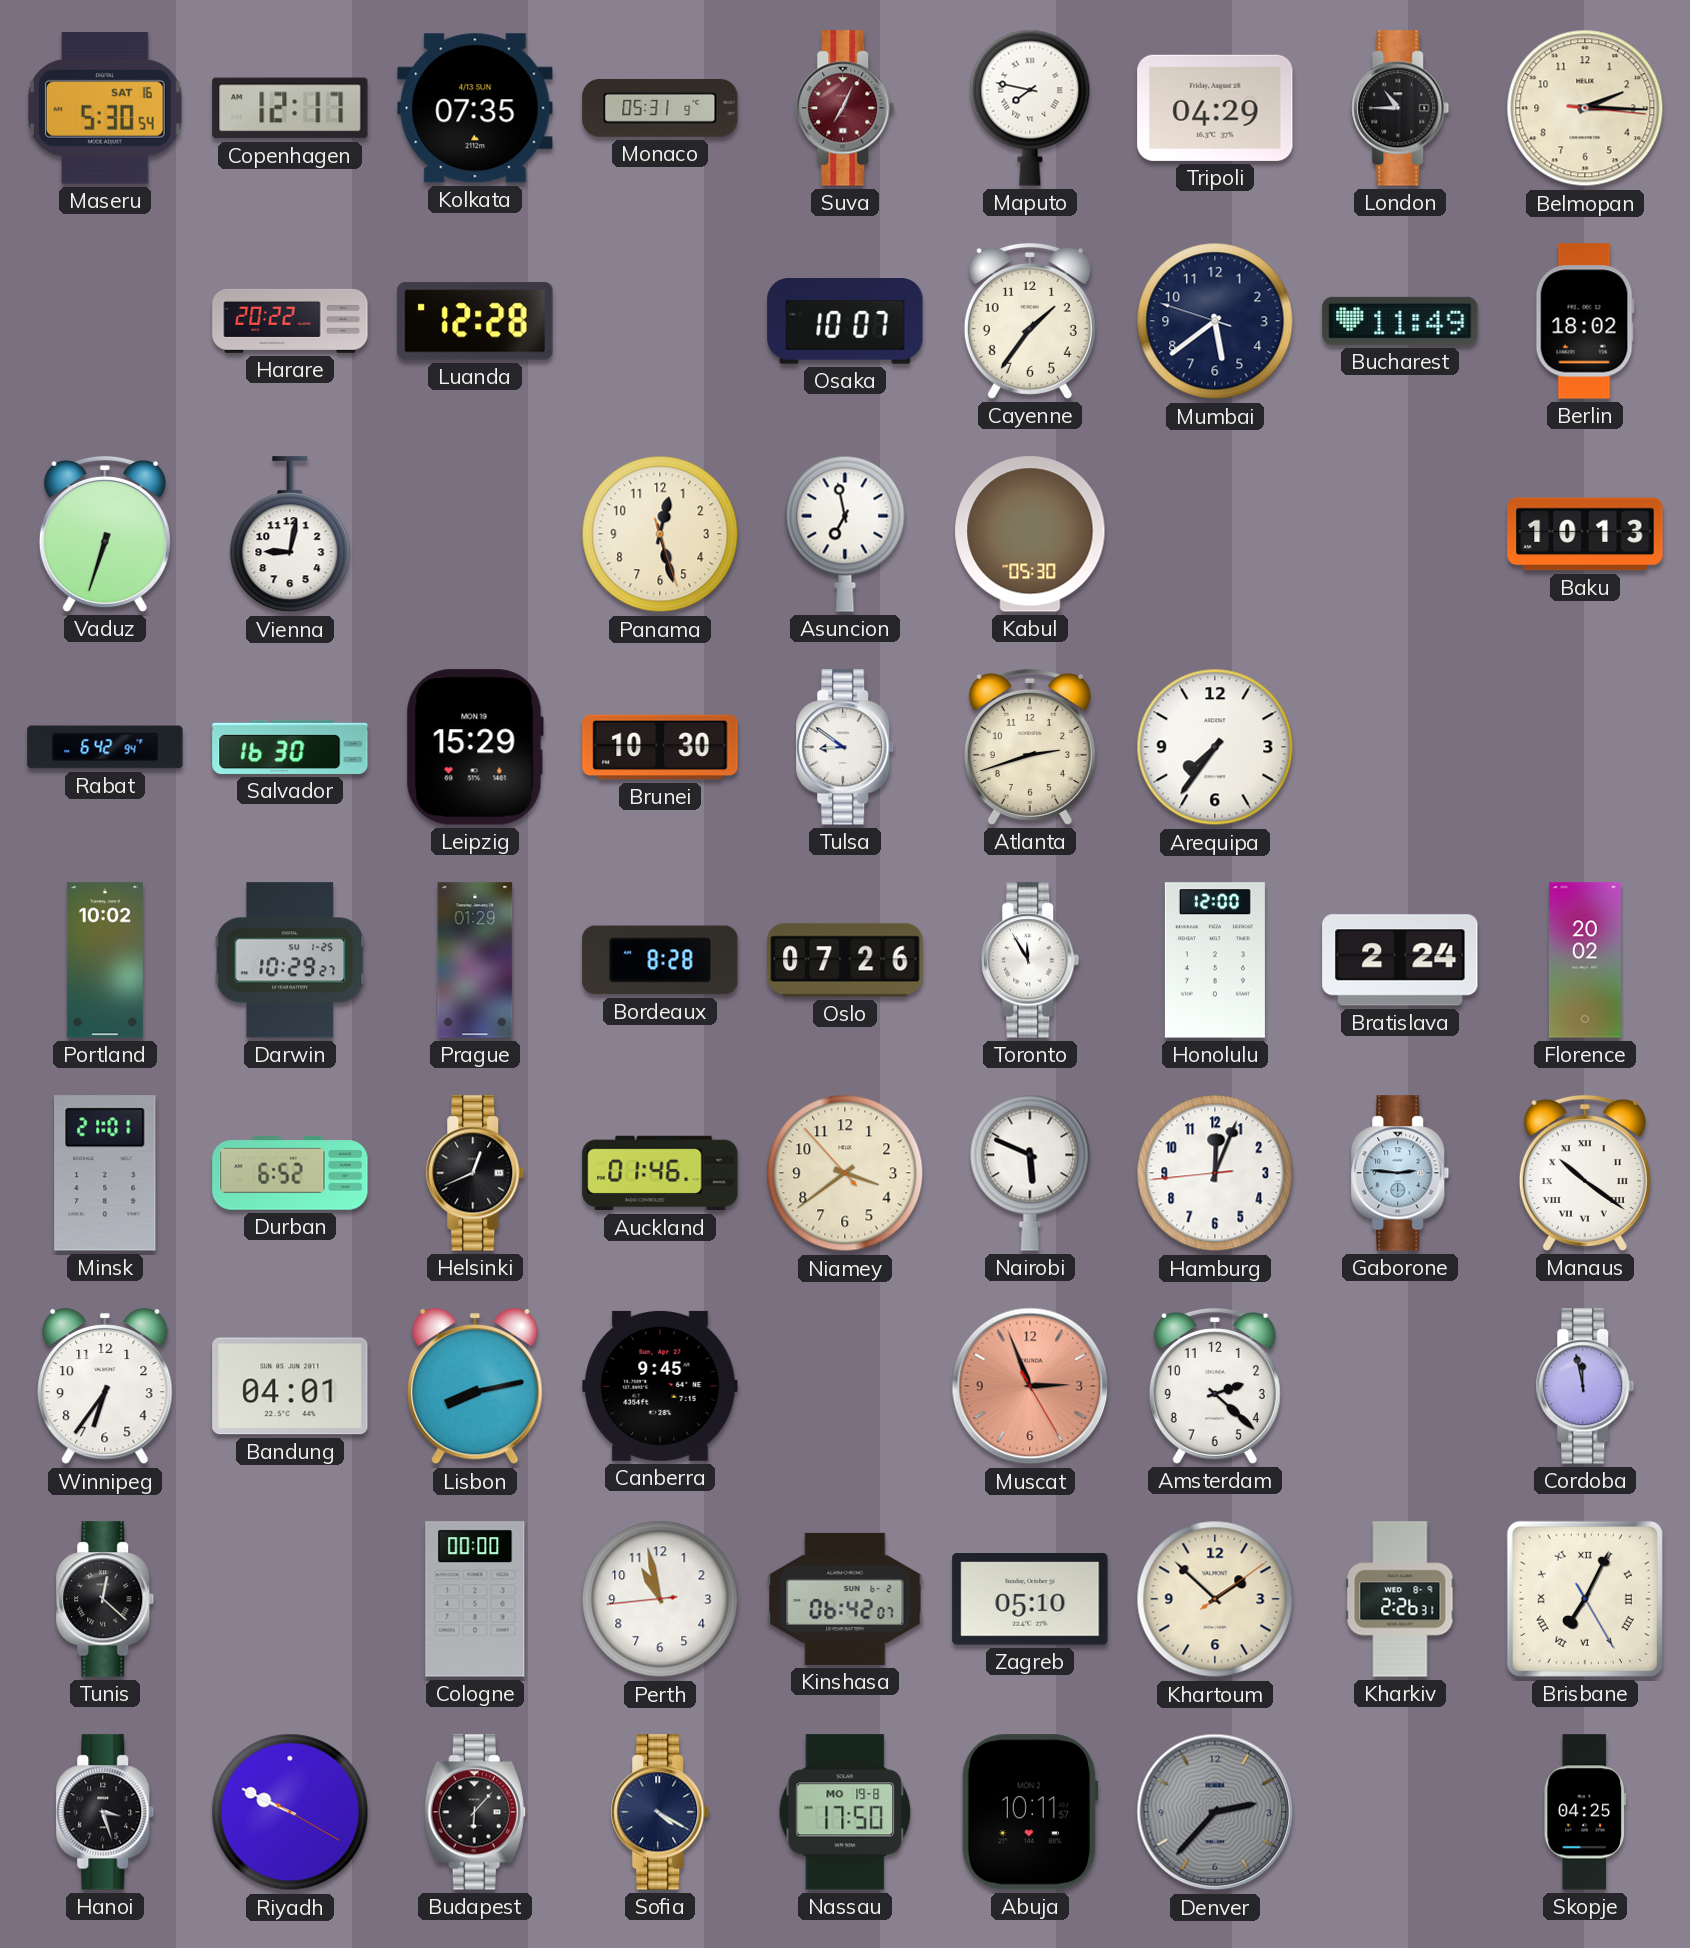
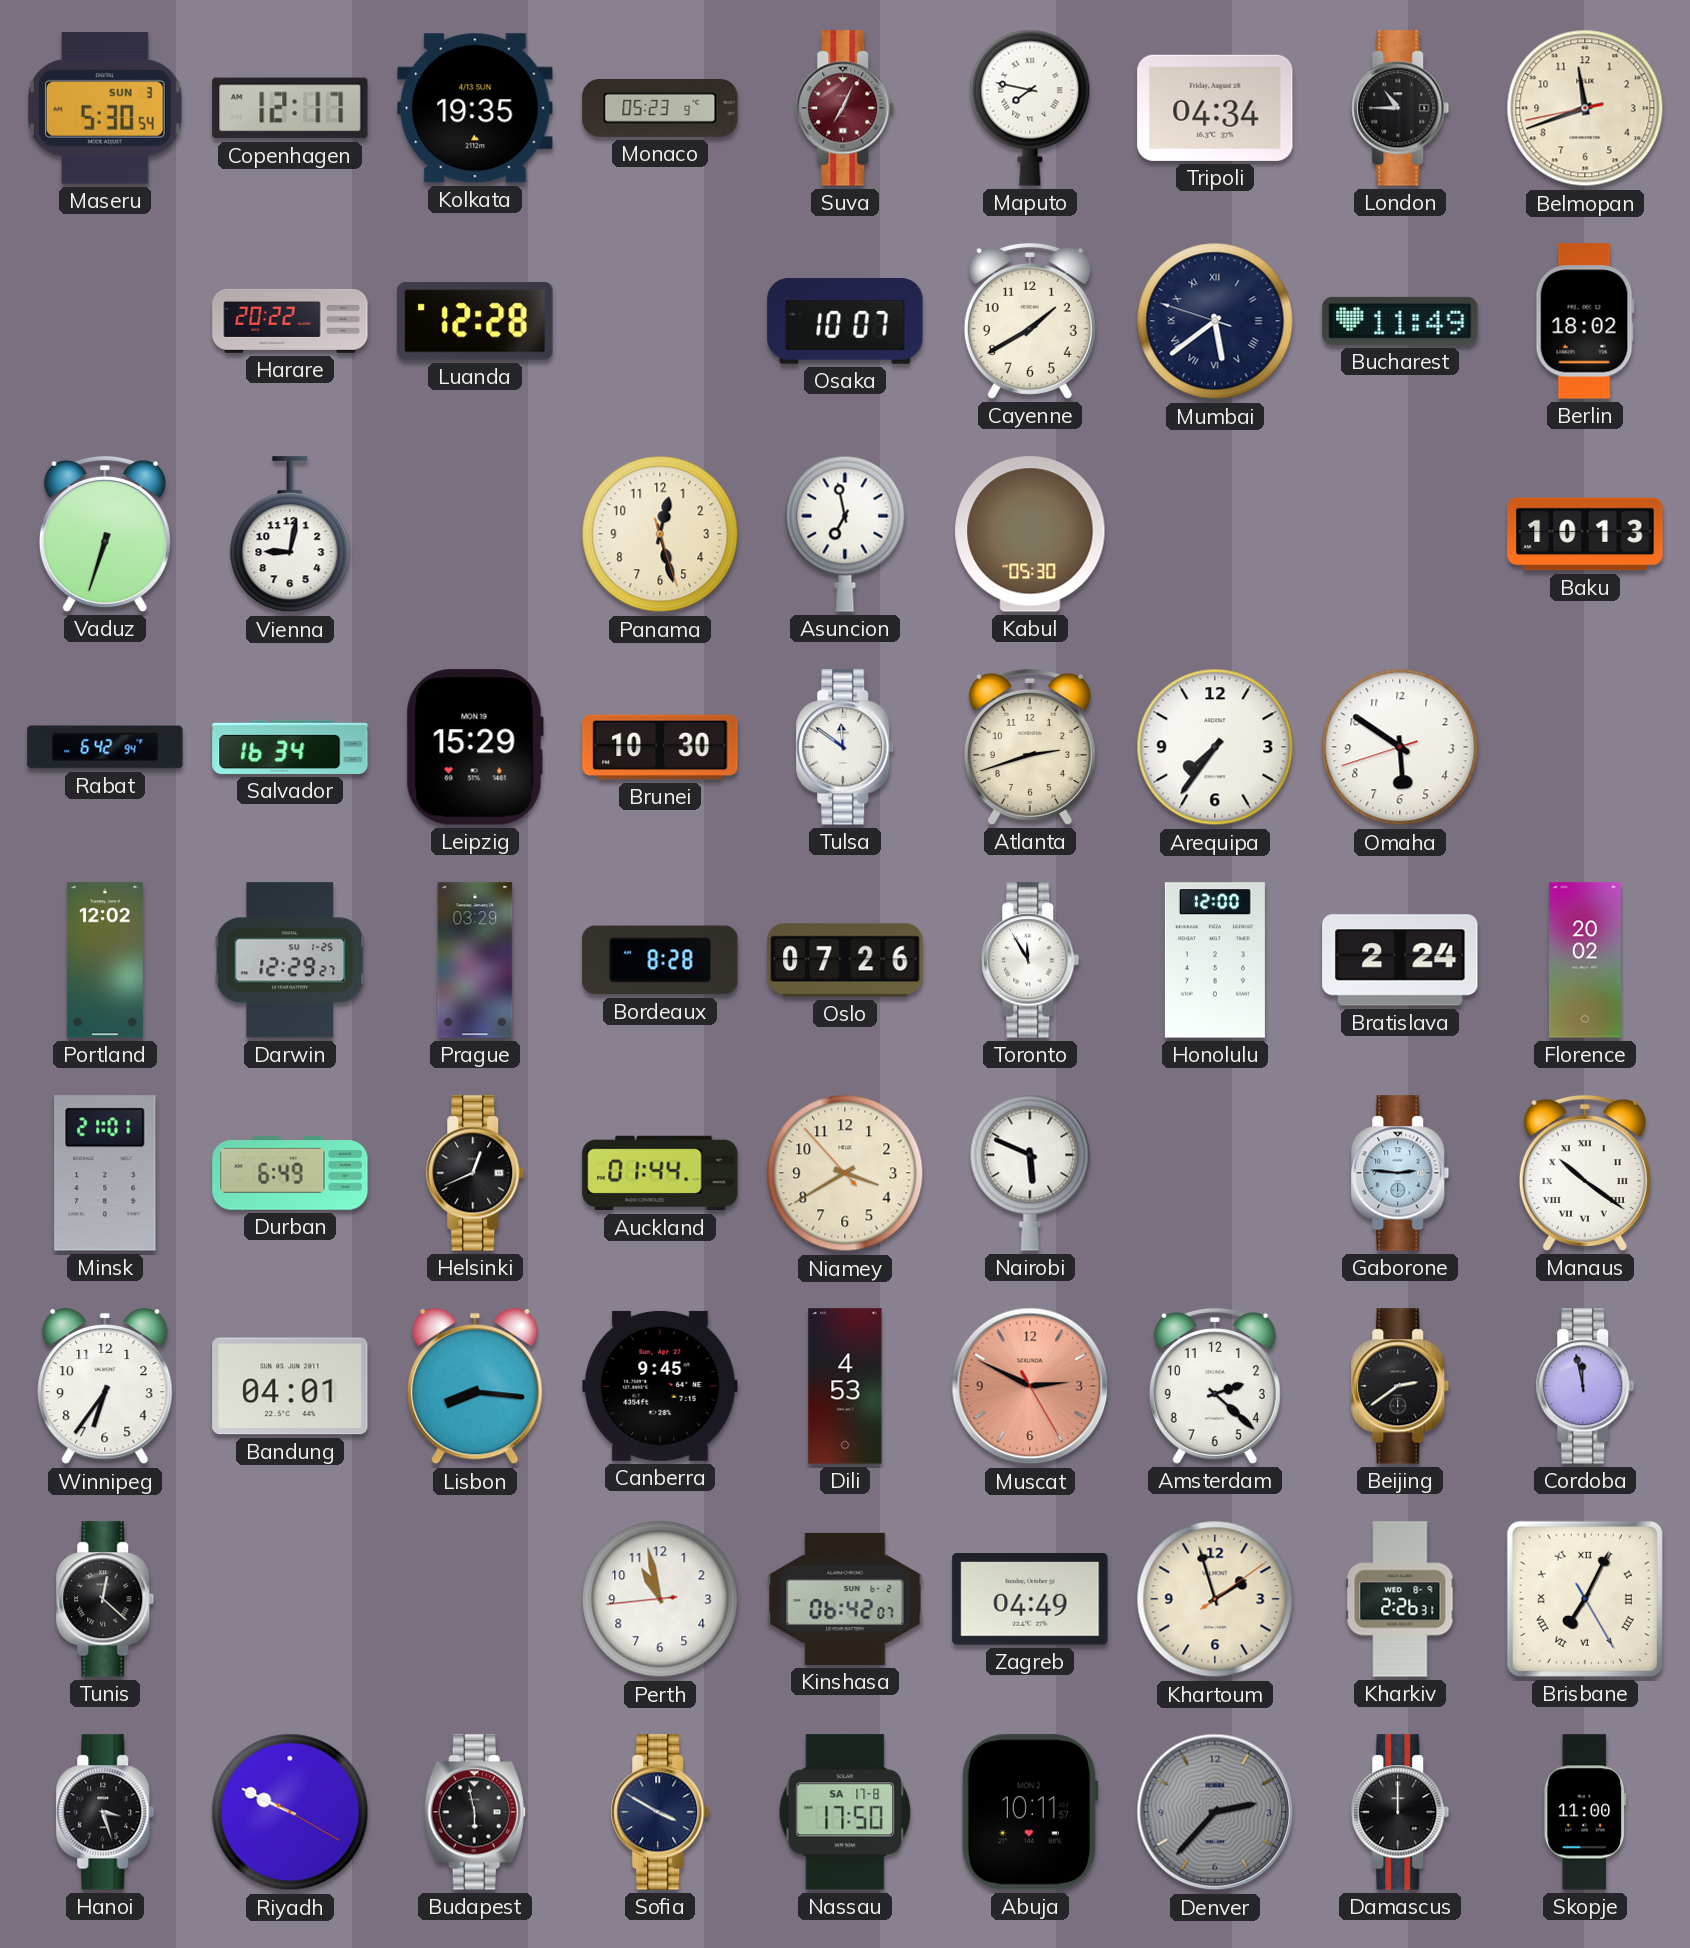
Maseru date: SAT 16 -> SUN 3 (106, 109)
Kolkata: 07:35 -> 19:35 (475, 108)
Monaco: 05:31 -> 05:23 (660, 108)
Tripoli: 04:29 -> 04:34 (1215, 108)
Belmopan: 2:15 -> 11:41 (1585, 108)
Cayenne: 1:36 -> 1:40 (1030, 321)
Mumbai numerals: Arabic -> Roman (1215, 321)
Salvador: 16:30 -> 16:34 (290, 747)
Tulsa: 8:51 -> 11:51 (845, 747)
Omaha: none -> 5:50 (1400, 747)
Portland: 10:02 -> 12:02 (105, 960)
Darwin: 10:29 -> 12:29 (290, 960)
Prague: 01:29 -> 03:29 (475, 960)
Durban: 6:52 -> 6:49 (290, 1173)
Auckland: 01:46 -> 01:44 (660, 1173)
Niamey: 3:38 -> 3:39 (845, 1173)
Hamburg: 12:03 -> none (1215, 1173)
Lisbon: 8:13 -> 8:16 (475, 1386)
Dili: none -> 4:53 (845, 1386)
Muscat: 2:56 -> 2:49 (1030, 1386)
Beijing: none -> 2:39 (1400, 1386)
Cologne: 00:00 -> none (475, 1599)
Zagreb: 05:10 -> 04:49 (1030, 1599)
Khartoum: 1:52 -> 1:57 (1215, 1599)
Budapest: 6:07 -> 5:58 (475, 1812)
Sofia: 4:20 -> 3:50 (660, 1812)
Nassau date: MO 19-8 -> SA 17-8 (845, 1812)
Damascus: none -> 12:00 (1400, 1812)
Skopje: 04:25 -> 11:00 (1585, 1812)
